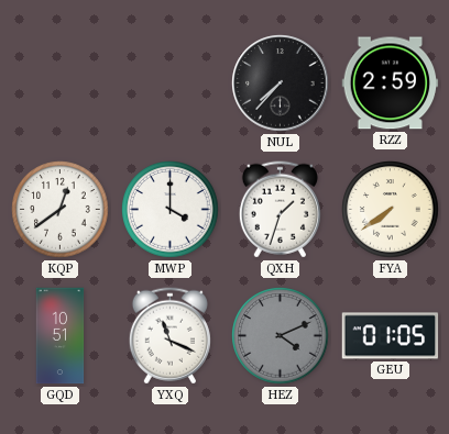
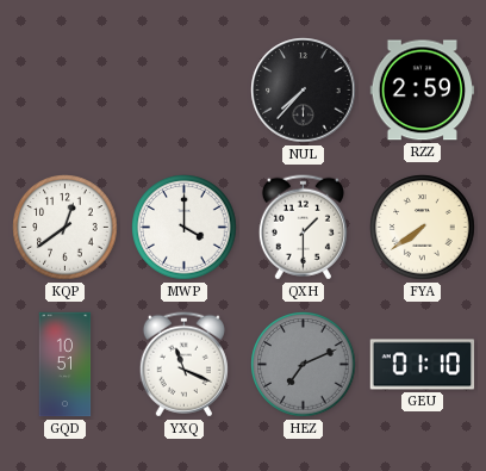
QXH: 1:33 -> 1:30 (303, 228)
HEZ: 4:11 -> 7:11 (304, 365)
GEU: 01:05 -> 01:10 (423, 365)
